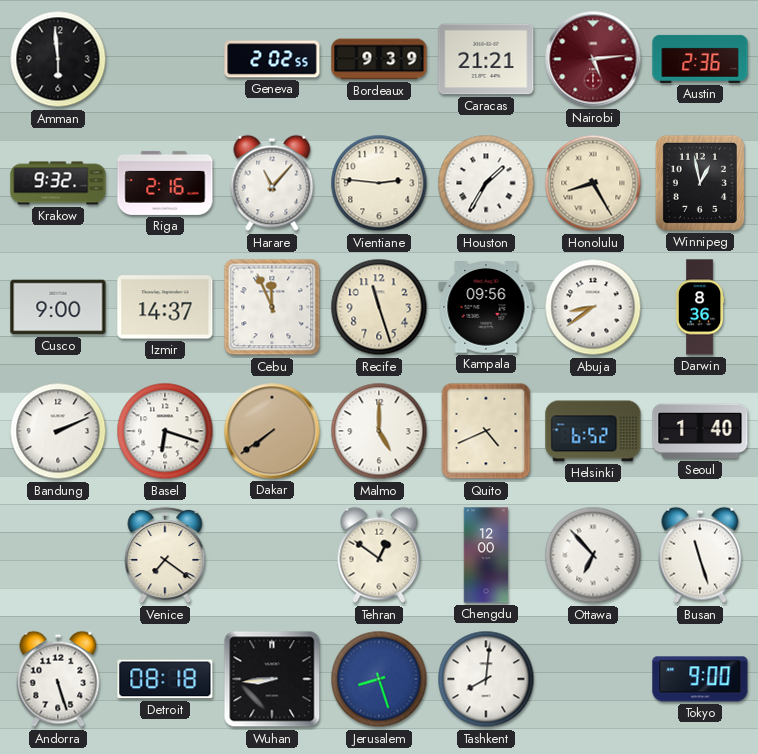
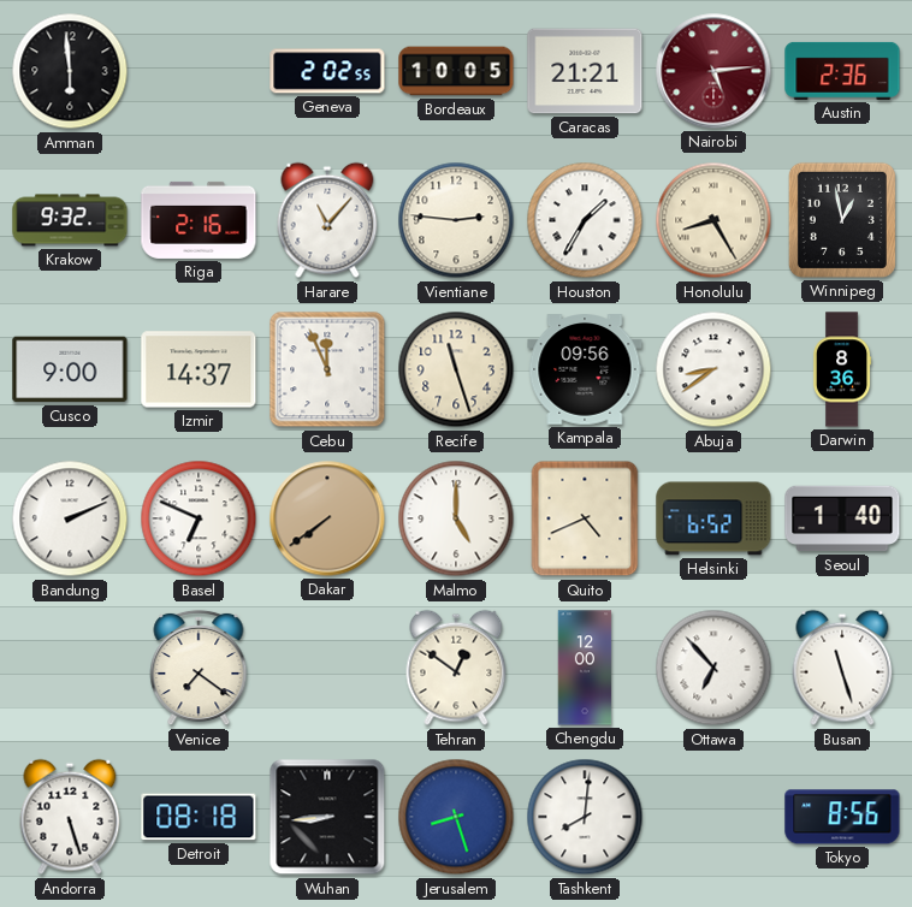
Bordeaux: 9:39 -> 10:05 (456, 71)
Basel: 6:18 -> 6:49 (199, 518)
Tokyo: 9:00 -> 8:56 (842, 817)
